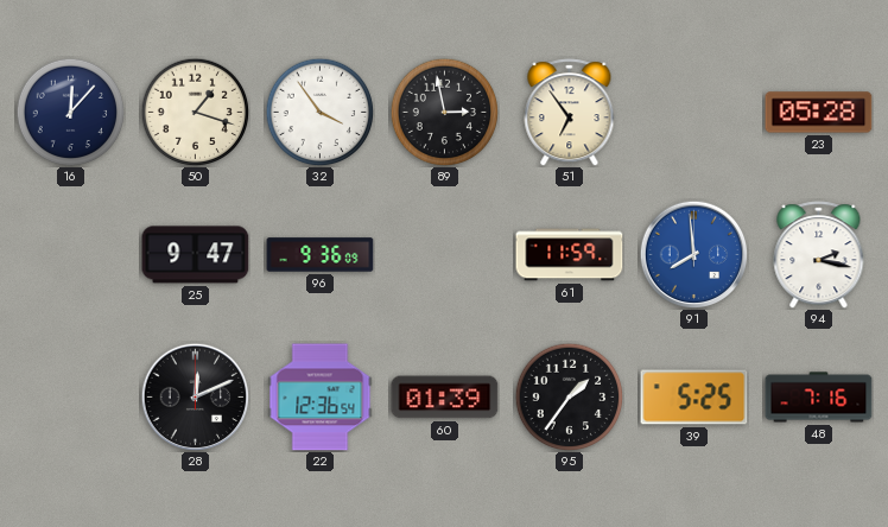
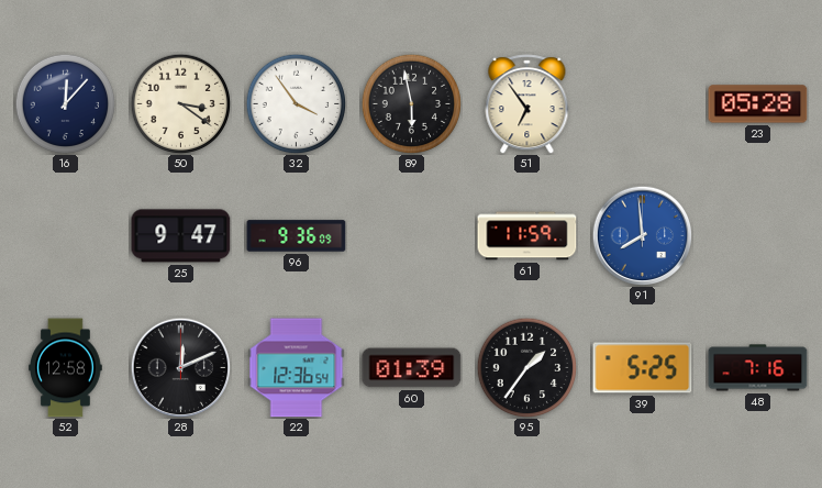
50: 1:18 -> 3:21 (180, 103)
89: 2:58 -> 5:58 (411, 103)
94: 2:17 -> none (819, 255)
52: none -> 12:58 (66, 368)
